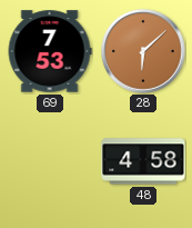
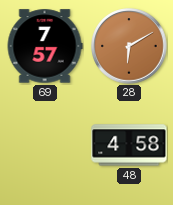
69: 7:53 -> 7:57 (45, 46)
28: 6:08 -> 6:10 (129, 46)
